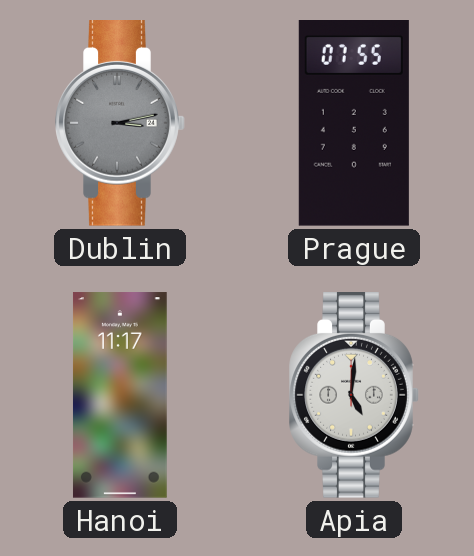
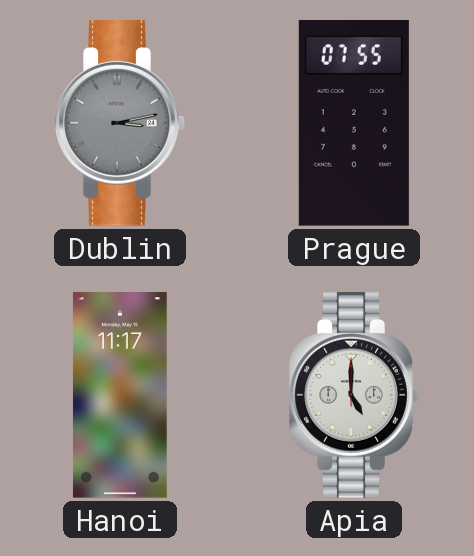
Apia: 5:01 -> 5:00 (354, 396)
